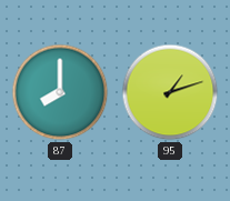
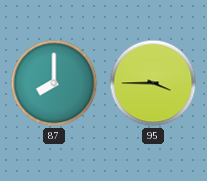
95: 1:12 -> 3:45 (153, 83)
